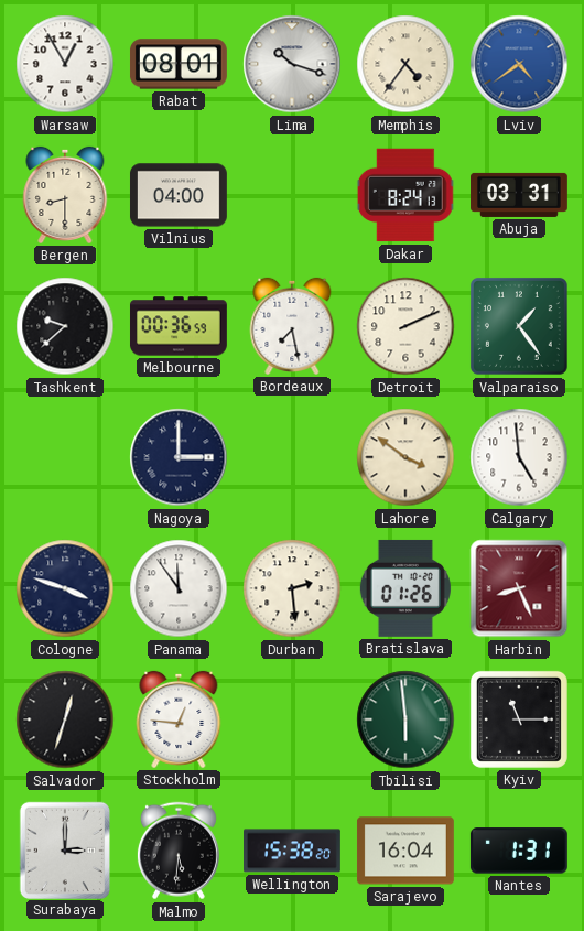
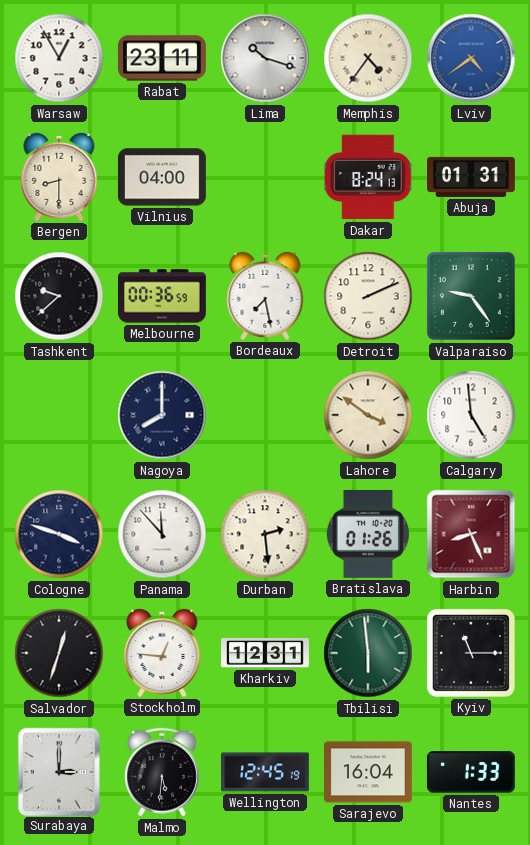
Rabat: 08:01 -> 23:11 (162, 58)
Abuja: 03:31 -> 01:31 (472, 177)
Valparaiso: 1:24 -> 9:24 (471, 296)
Nagoya: 3:00 -> 8:00 (162, 415)
Panama: 11:54 -> 11:53 (162, 534)
Kharkiv: none -> 12:31 (266, 654)
Wellington: 15:38 -> 12:45 (266, 772)
Nantes: 1:31 -> 1:33 (471, 772)
